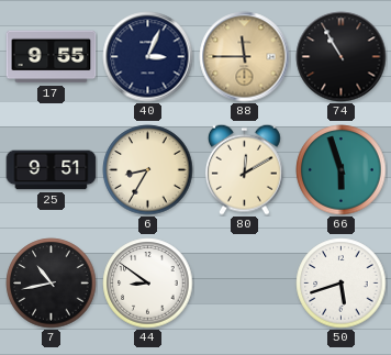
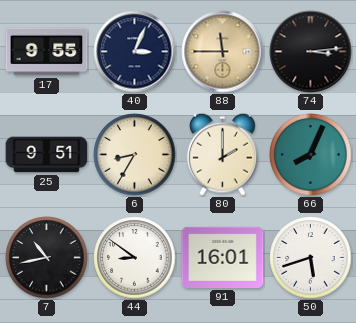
74: 10:55 -> 3:14 (311, 52)
80: 12:10 -> 2:00 (222, 154)
66: 5:57 -> 8:04 (311, 155)
91: none -> 16:01 (223, 257)
